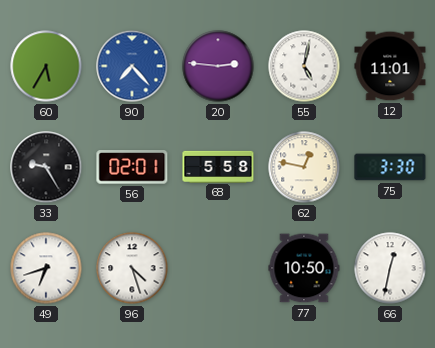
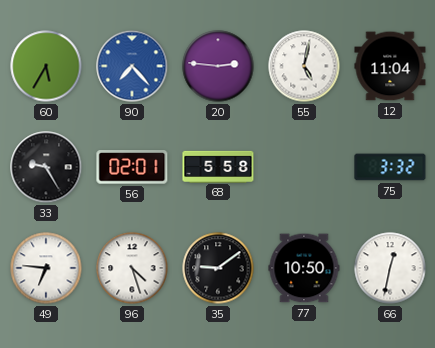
12: 11:01 -> 11:04 (390, 66)
62: 12:47 -> none (304, 167)
75: 3:30 -> 3:32 (390, 167)
49: 6:42 -> 6:46 (46, 268)
35: none -> 9:09 (218, 268)
